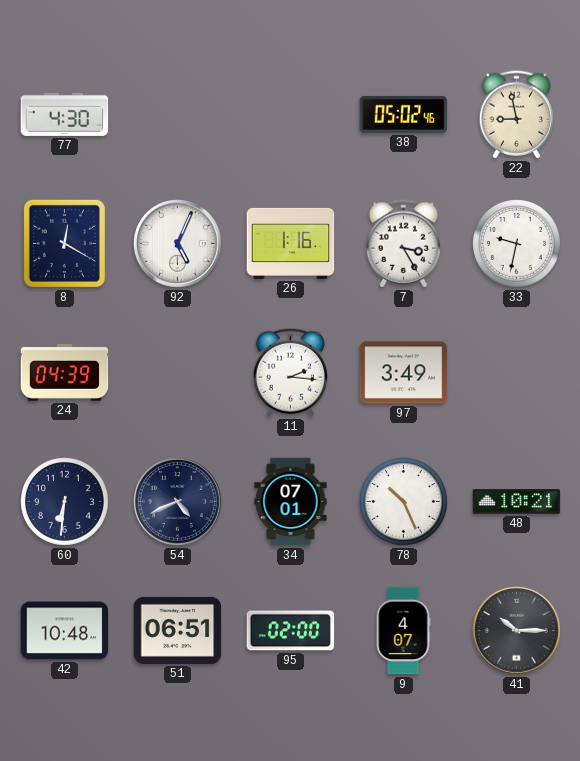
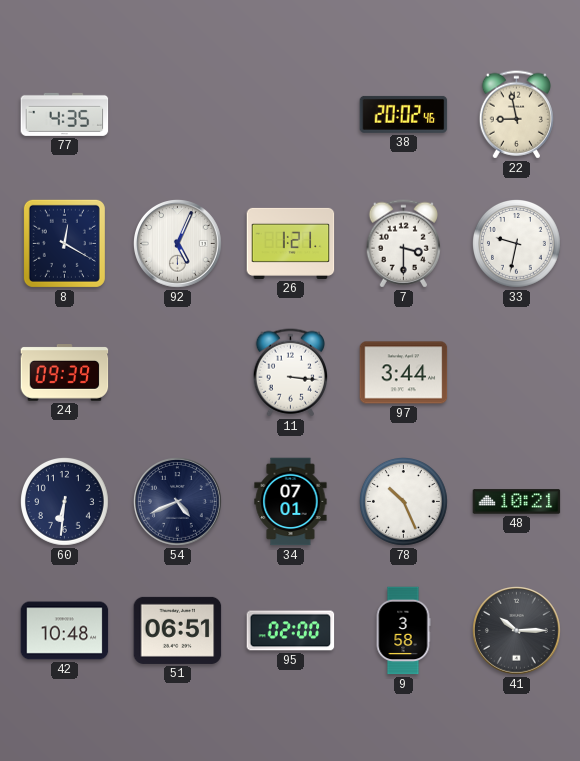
77: 4:30 -> 4:35 (65, 114)
38: 05:02 -> 20:02 (404, 114)
26: 1:16 -> 1:21 (291, 243)
7: 3:25 -> 3:30 (403, 244)
24: 04:39 -> 09:39 (65, 373)
11: 2:16 -> 3:16 (290, 373)
97: 3:49 -> 3:44 (404, 373)
9: 4:07 -> 3:58 (403, 631)
